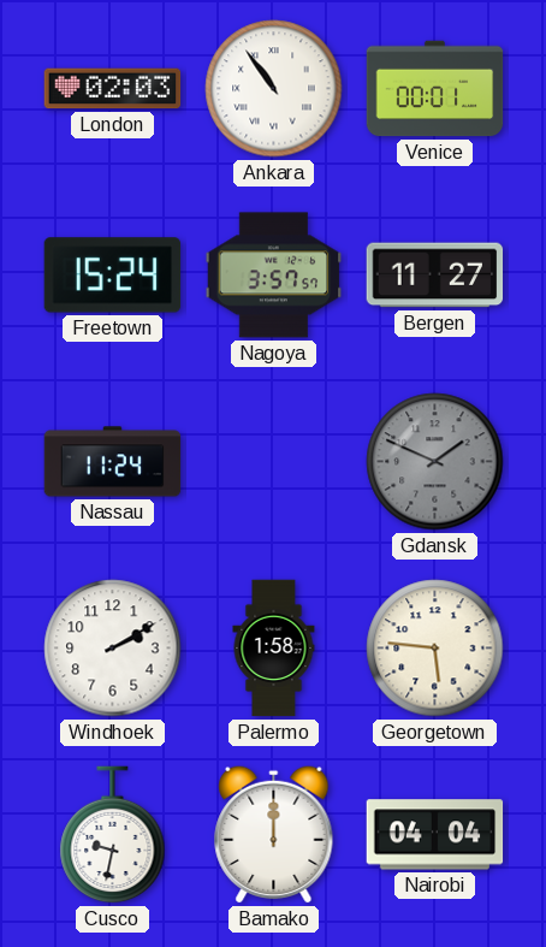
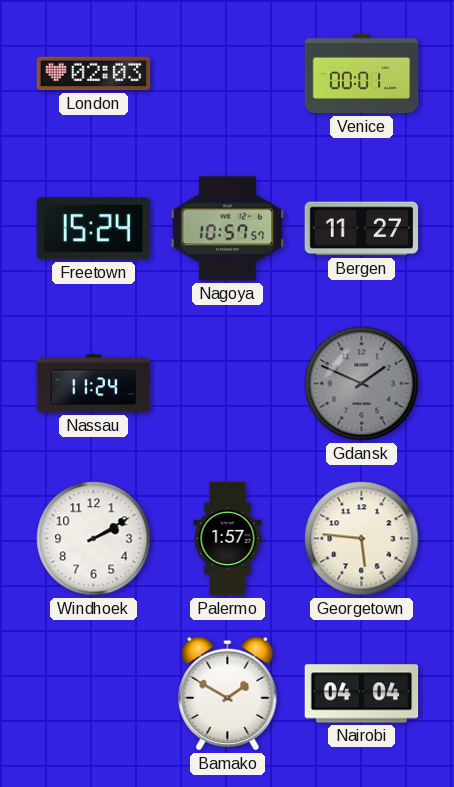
Ankara: 10:54 -> none (274, 89)
Nagoya: 3:57 -> 10:57 (228, 229)
Palermo: 1:58 -> 1:57 (228, 539)
Cusco: 9:32 -> none (113, 835)
Bamako: 12:00 -> 1:50 (228, 693)
